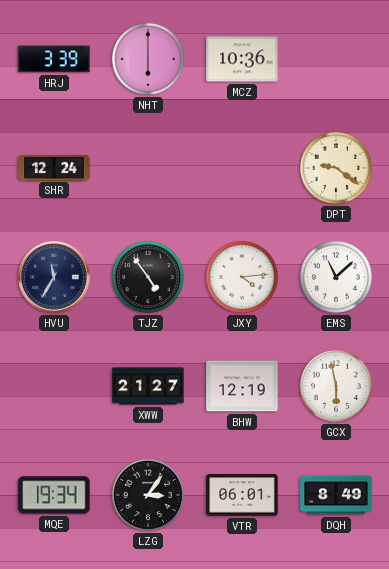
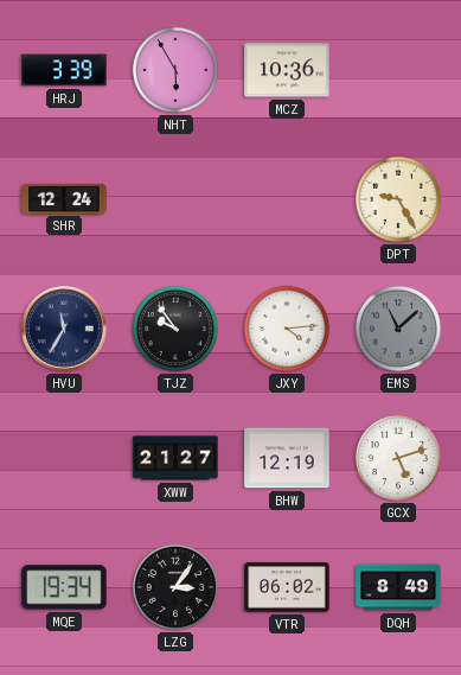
NHT: 6:00 -> 5:55 (175, 70)
DPT: 9:21 -> 9:25 (398, 199)
TJZ: 4:54 -> 9:54 (175, 329)
EMS dial: white -> grey (398, 329)
GCX: 5:58 -> 5:12 (398, 458)
VTR: 06:01 -> 06:02 (287, 587)
